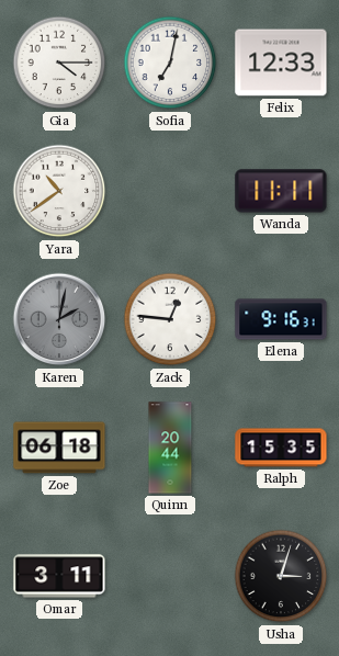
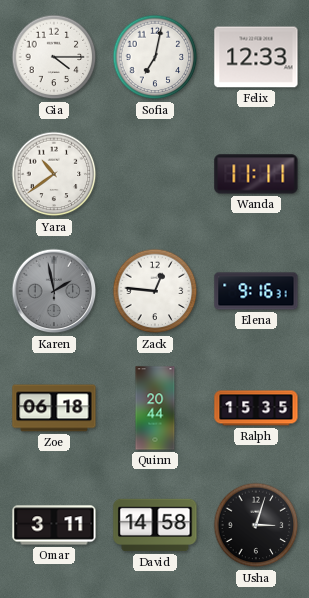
Karen: 2:02 -> 1:58 (54, 291)
David: none -> 14:58 (155, 525)
